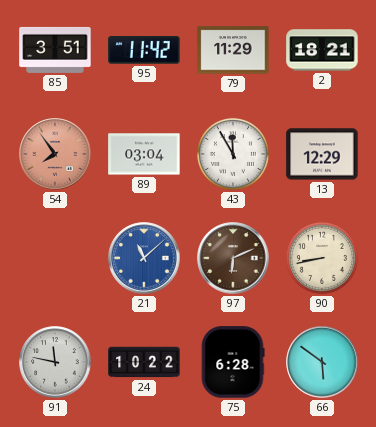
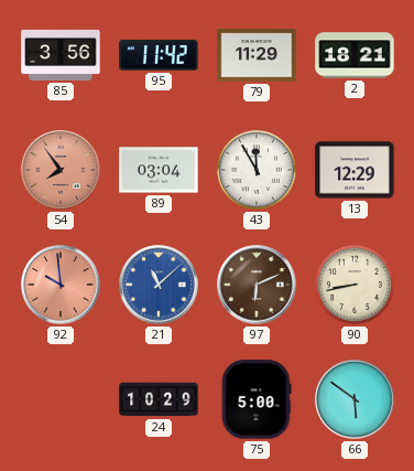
85: 3:51 -> 3:56 (61, 55)
92: none -> 9:59 (61, 285)
91: 11:47 -> none (55, 362)
24: 10:22 -> 10:29 (159, 399)
75: 6:28 -> 5:00 (257, 399)
